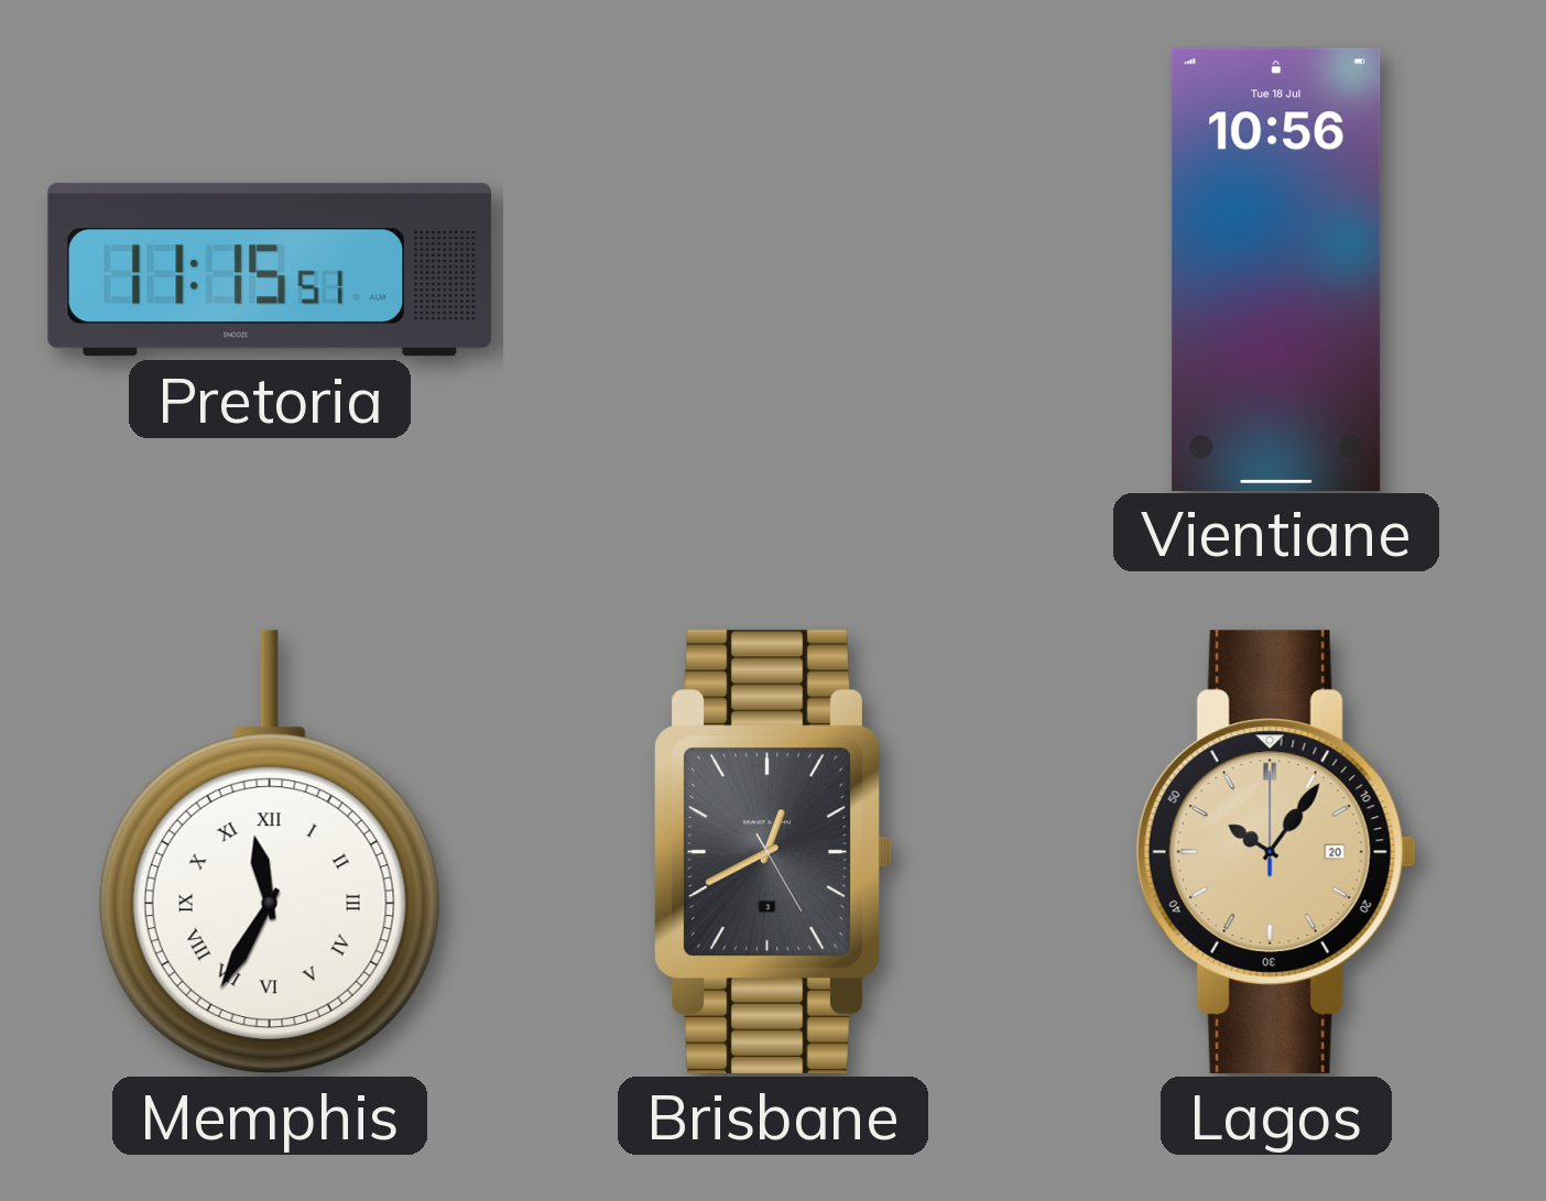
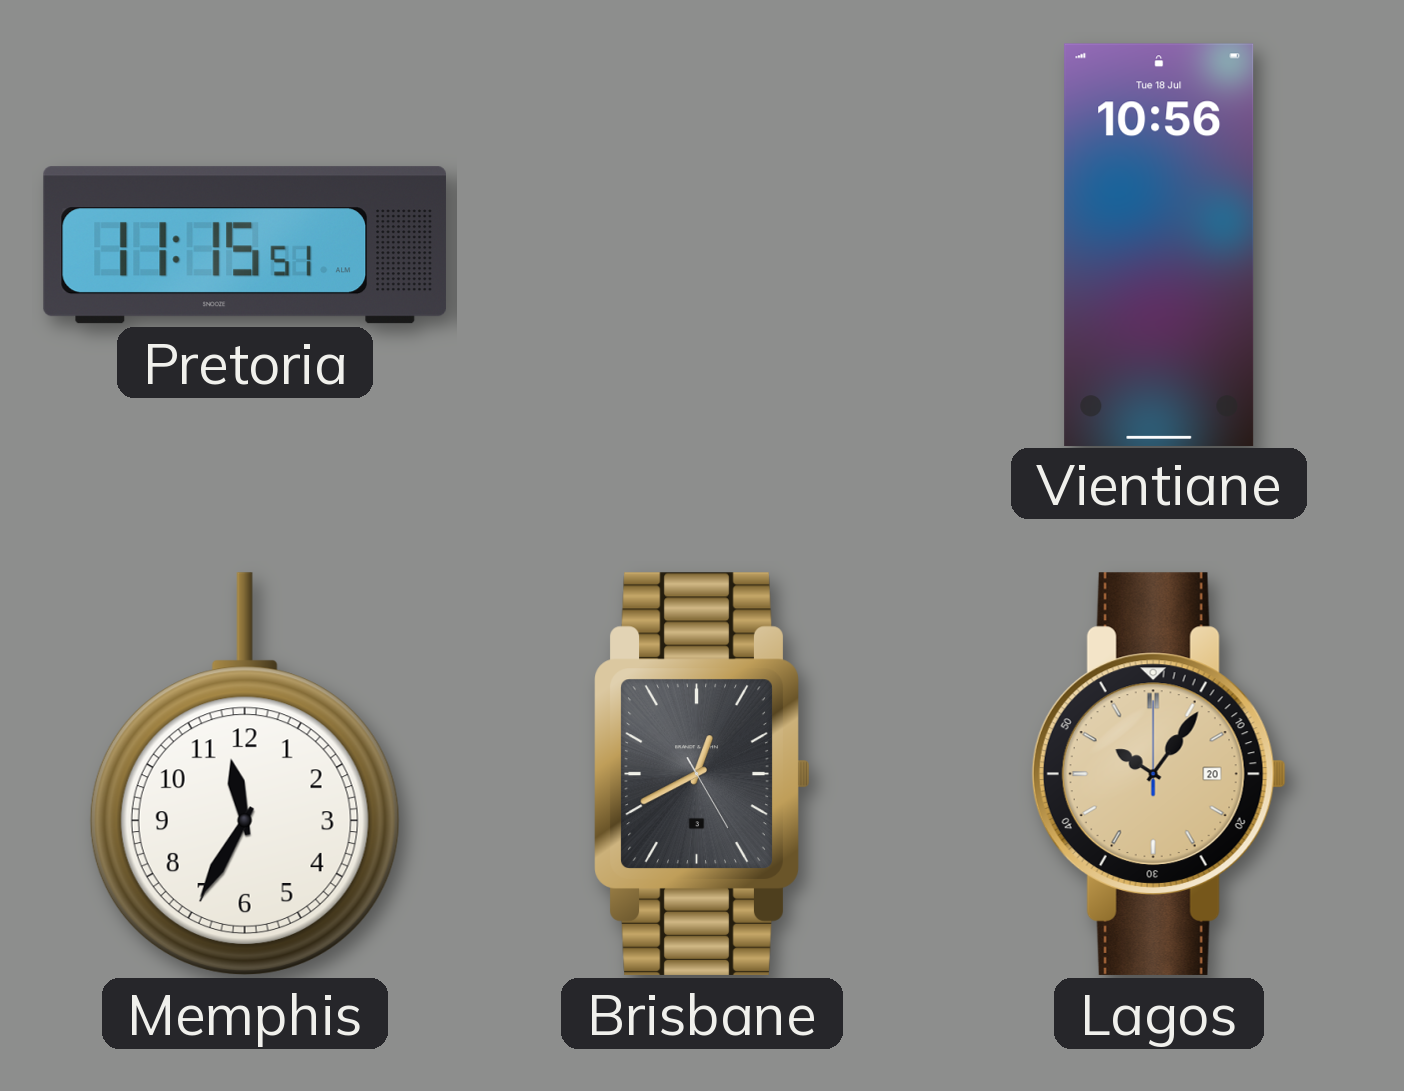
Memphis numerals: Roman -> Arabic (245, 774)
